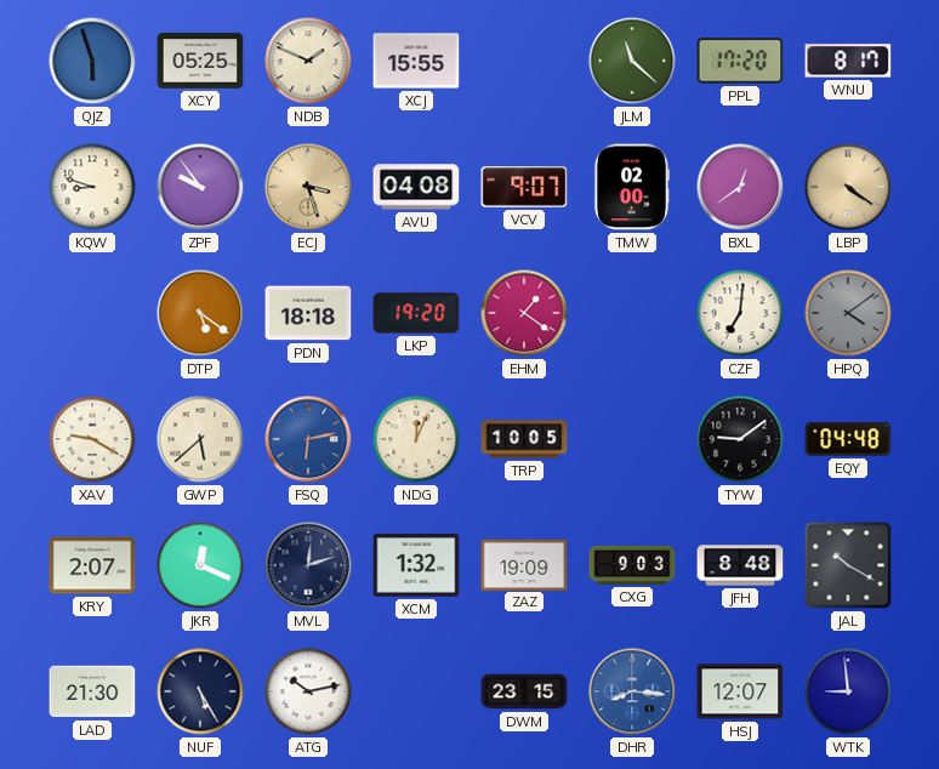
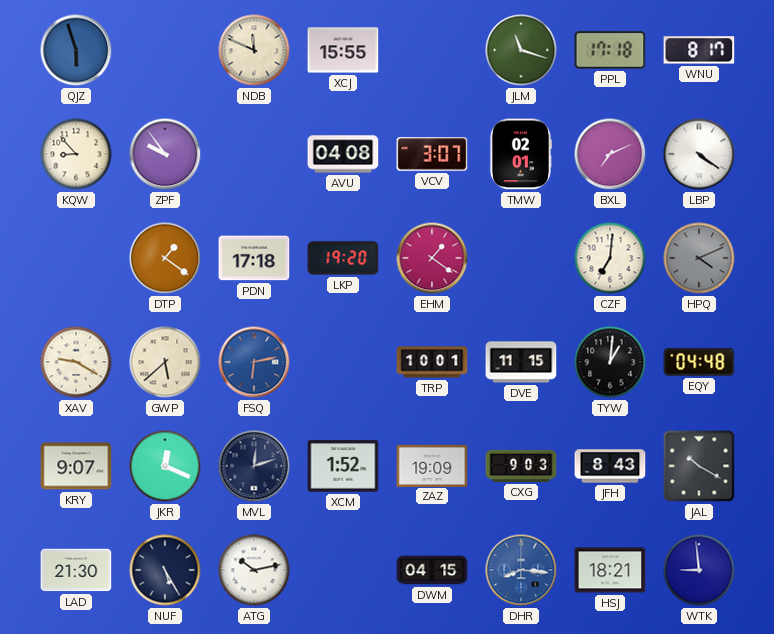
XCY: 05:25 -> none (200, 61)
NDB: 1:49 -> 11:49 (254, 50)
JLM: 11:22 -> 11:18 (521, 50)
PPL: 17:20 -> 17:18 (610, 50)
KQW: 8:48 -> 8:53 (76, 154)
ECJ: 3:27 -> none (308, 187)
VCV: 9:07 -> 3:07 (432, 154)
TMW: 02:00 -> 02:01 (520, 154)
BXL: 12:39 -> 7:11 (610, 154)
LBP dial: champagne -> white (699, 154)
DTP: 5:21 -> 1:21 (165, 258)
PDN: 18:18 -> 17:18 (254, 258)
HPQ: 4:09 -> 4:11 (699, 258)
NDG: 12:04 -> none (416, 439)
TRP: 10:05 -> 10:01 (432, 362)
DVE: none -> 11:15 (521, 362)
TYW: 9:09 -> 1:01 (610, 362)
KRY: 2:07 -> 9:07 (76, 466)
XCM: 1:32 -> 1:52 (343, 466)
JFH: 8:48 -> 8:43 (610, 466)
DWM: 23:15 -> 04:15 (432, 570)
HSJ: 12:07 -> 18:21 (610, 570)
